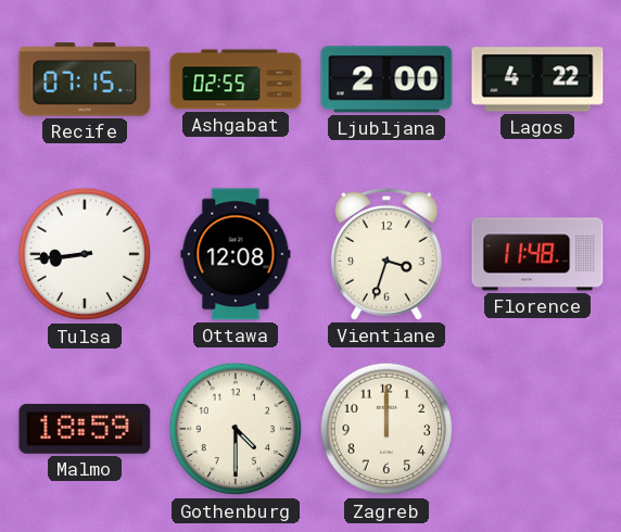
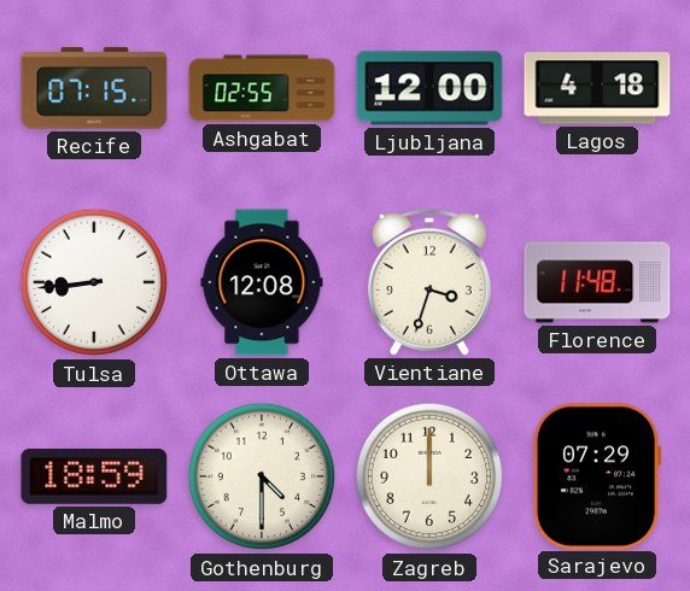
Ljubljana: 2:00 -> 12:00 (429, 88)
Lagos: 4:22 -> 4:18 (597, 88)
Sarajevo: none -> 07:29 (597, 476)
